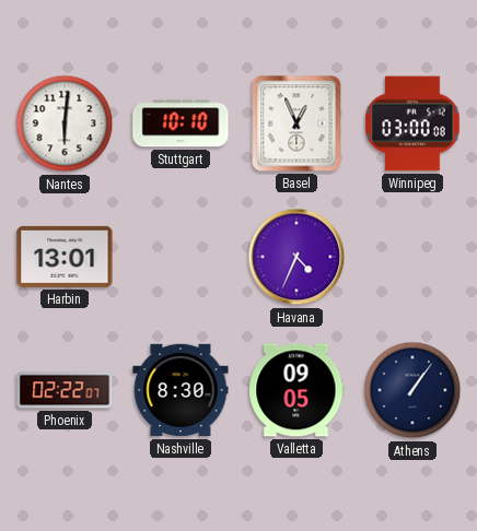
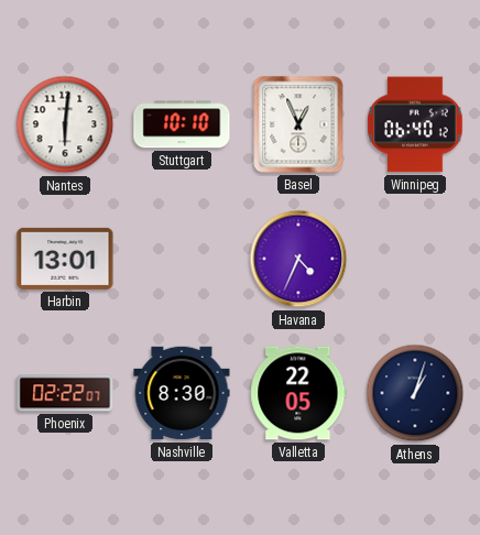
Winnipeg: 03:00 -> 06:40 (415, 124)
Valletta: 09:05 -> 22:05 (298, 393)
Athens: 1:06 -> 1:03 (415, 393)
